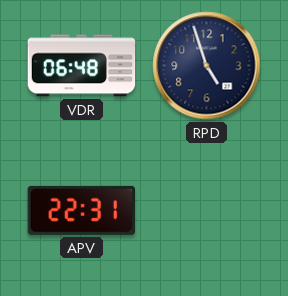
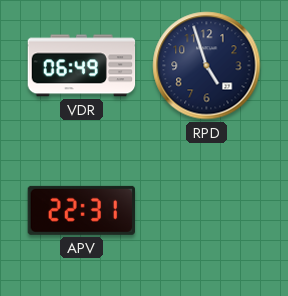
VDR: 06:48 -> 06:49 (82, 66)
